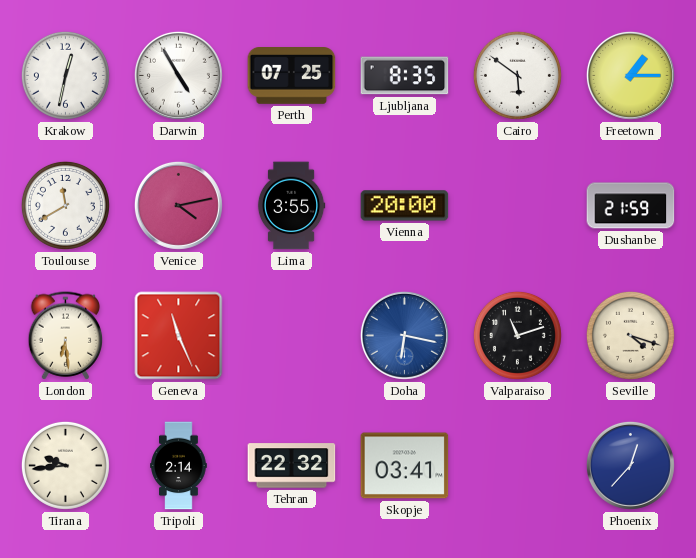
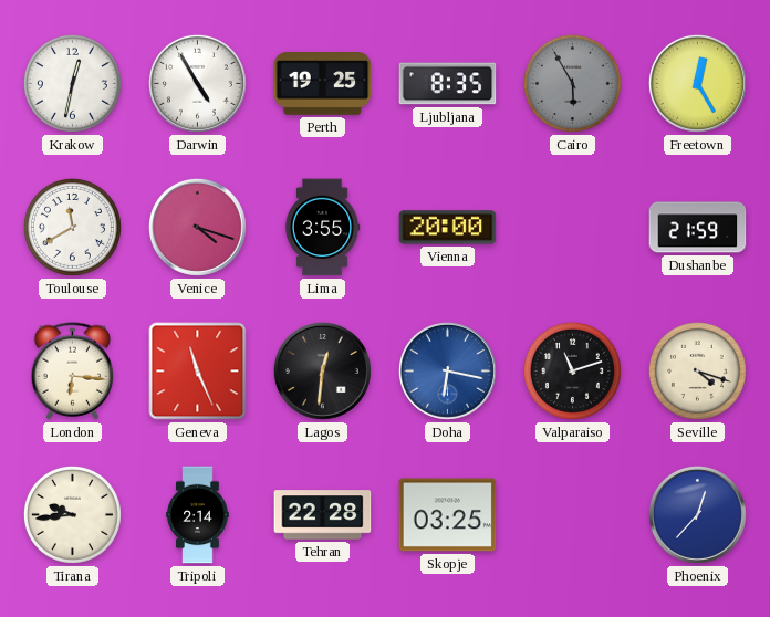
Perth: 07:25 -> 19:25 (323, 84)
Cairo: 5:51 -> 5:55 (572, 83)
Cairo dial: white -> grey (572, 83)
Freetown: 1:15 -> 12:25 (697, 83)
Venice: 4:13 -> 4:18 (197, 227)
London: 6:29 -> 6:16 (73, 372)
Lagos: none -> 12:31 (322, 370)
Tehran: 22:32 -> 22:28 (323, 515)
Skopje: 03:41 -> 03:25 (448, 515)
